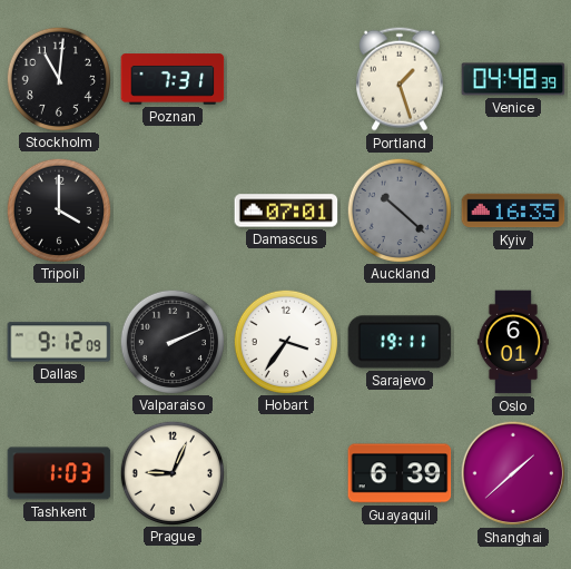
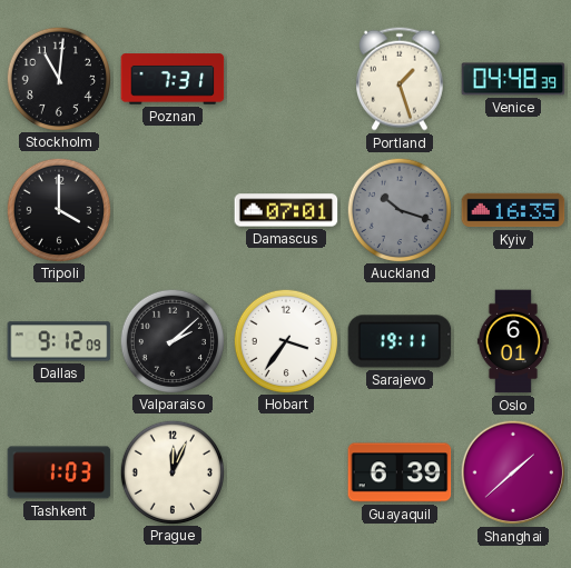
Auckland: 10:22 -> 10:18 (398, 209)
Valparaiso: 2:11 -> 2:08 (171, 340)
Prague: 9:04 -> 12:04 (171, 471)
